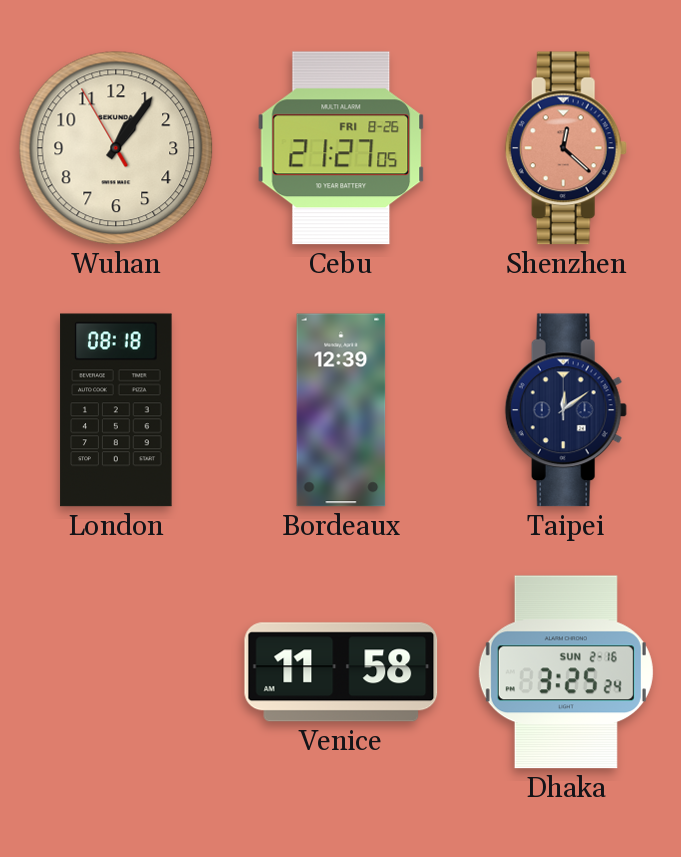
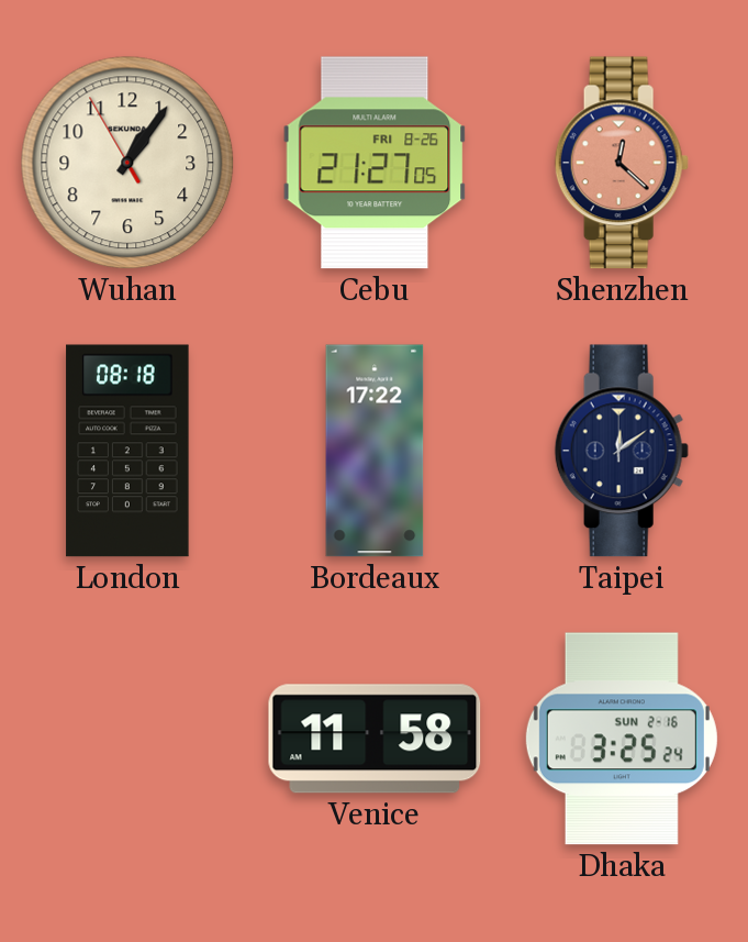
Bordeaux: 12:39 -> 17:22 (375, 451)
